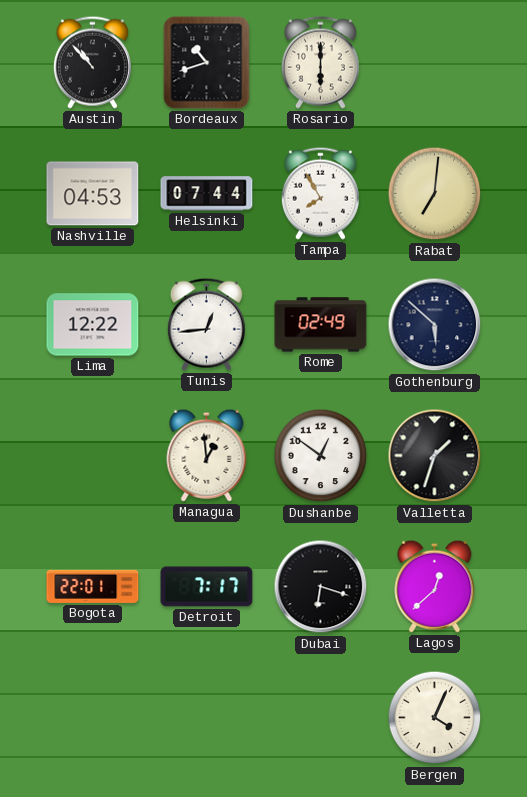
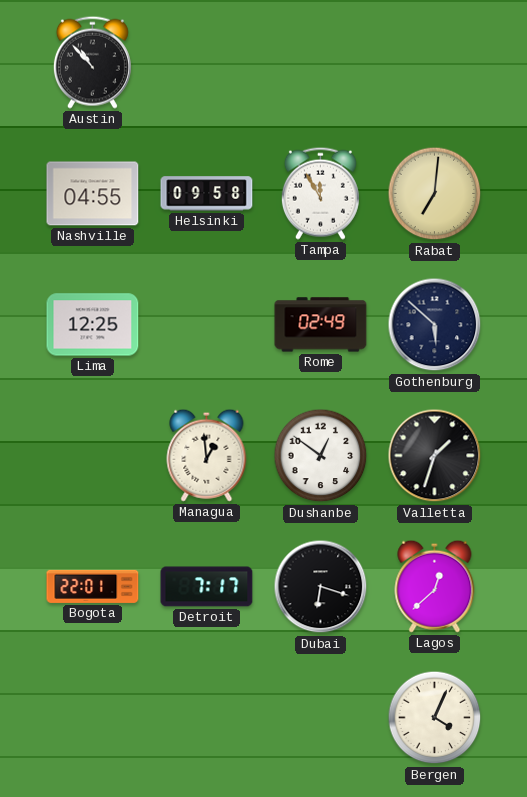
Bordeaux: 10:42 -> none (207, 63)
Rosario: 6:00 -> none (320, 62)
Nashville: 04:53 -> 04:55 (93, 194)
Helsinki: 07:44 -> 09:58 (207, 194)
Tampa: 7:55 -> 11:55 (320, 193)
Lima: 12:22 -> 12:25 (93, 325)
Tunis: 12:44 -> none (206, 324)
